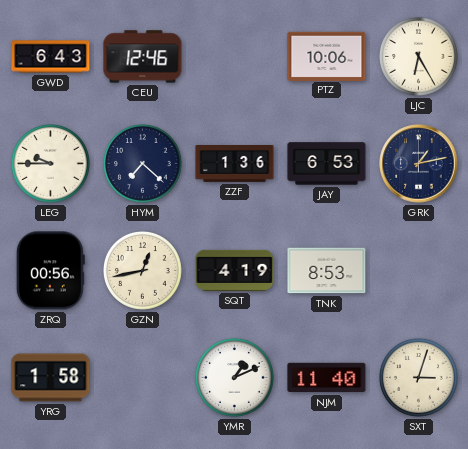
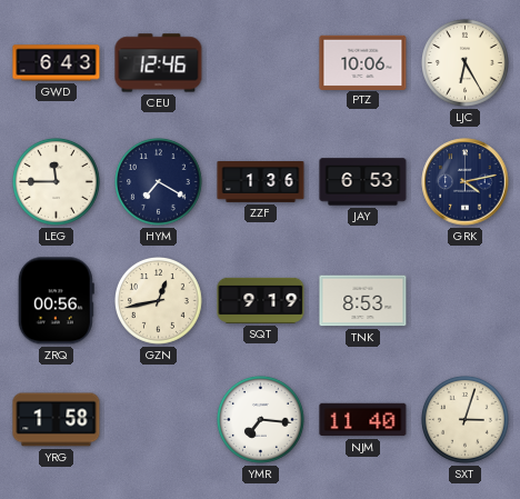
LEG: 9:45 -> 11:45 (57, 182)
HYM: 7:22 -> 7:20 (159, 182)
GRK: 1:13 -> 4:13 (466, 182)
SQT: 4:19 -> 9:19 (261, 300)
YMR: 1:11 -> 7:16 (261, 420)
